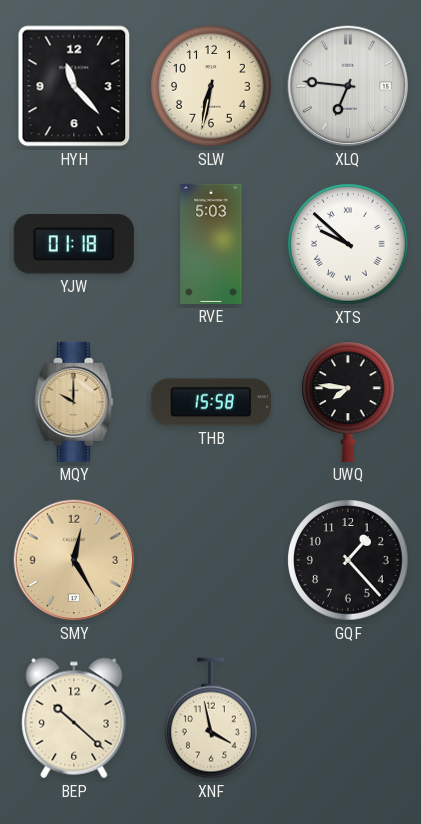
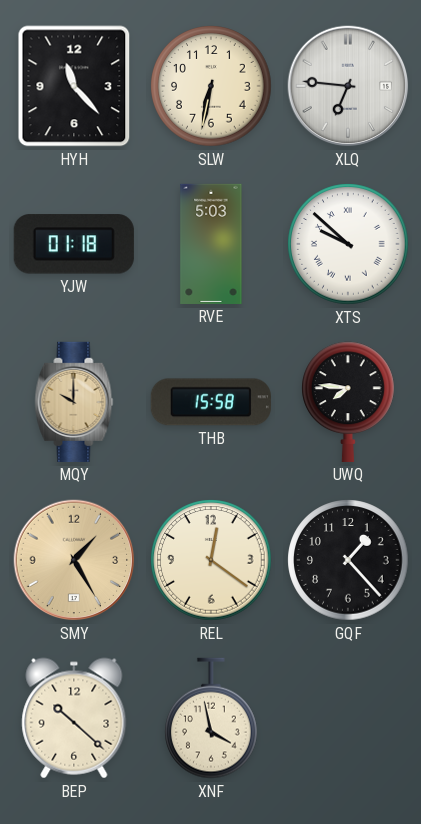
SMY: 12:25 -> 1:25 (74, 560)
REL: none -> 12:21 (211, 560)
